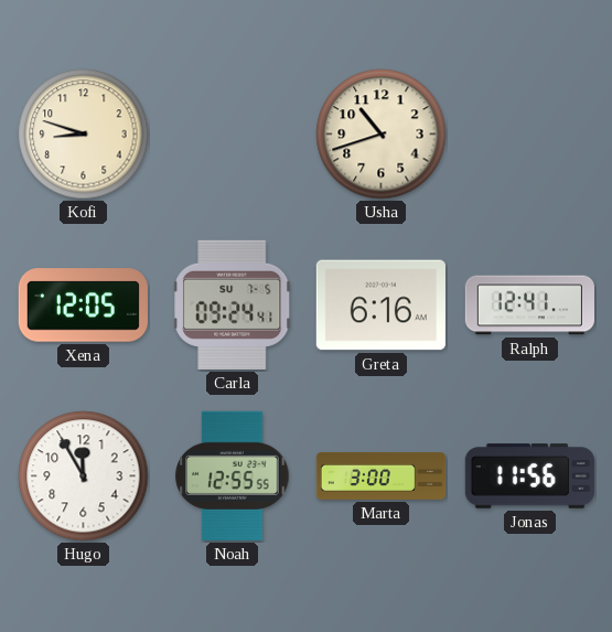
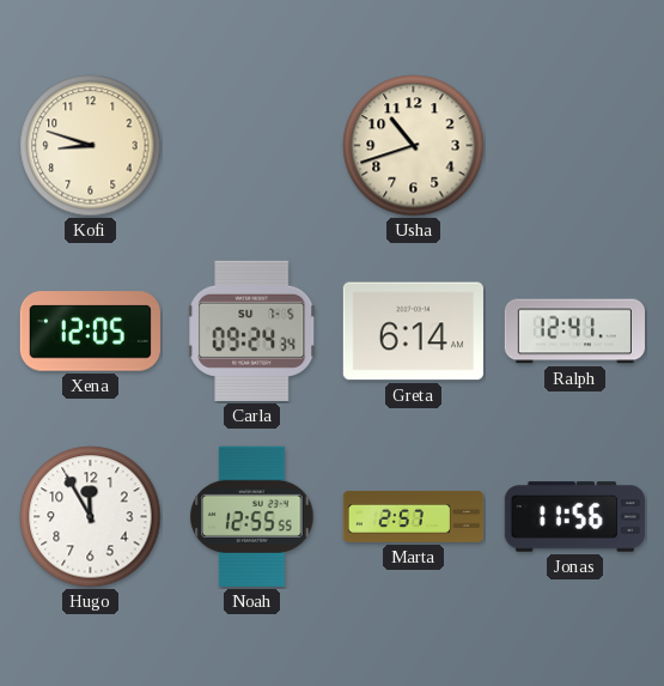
Carla: 09:24:41 -> 09:24:34 (252, 330)
Greta: 6:16 -> 6:14 (413, 332)
Marta: 3:00 -> 2:57 (414, 517)
